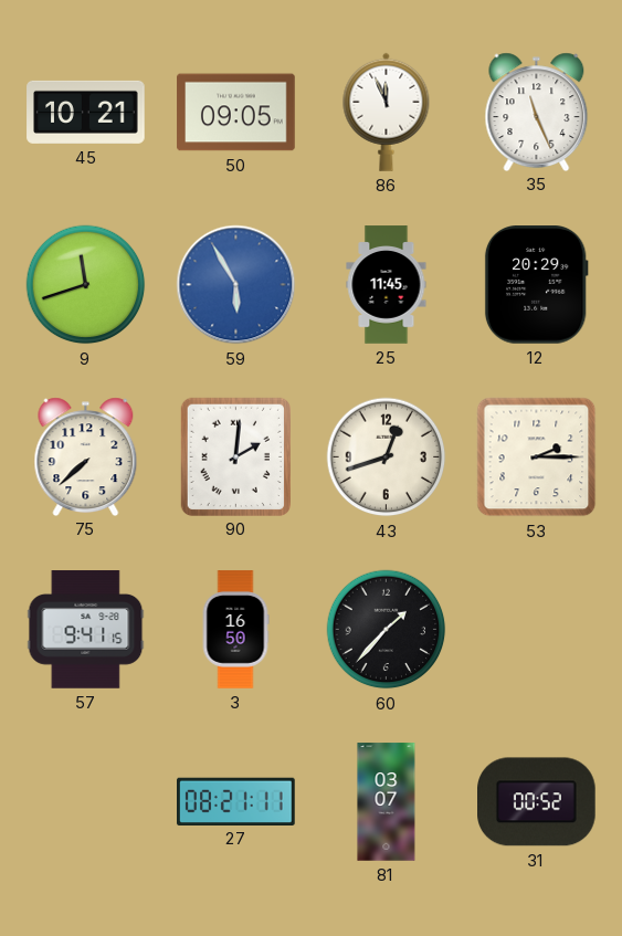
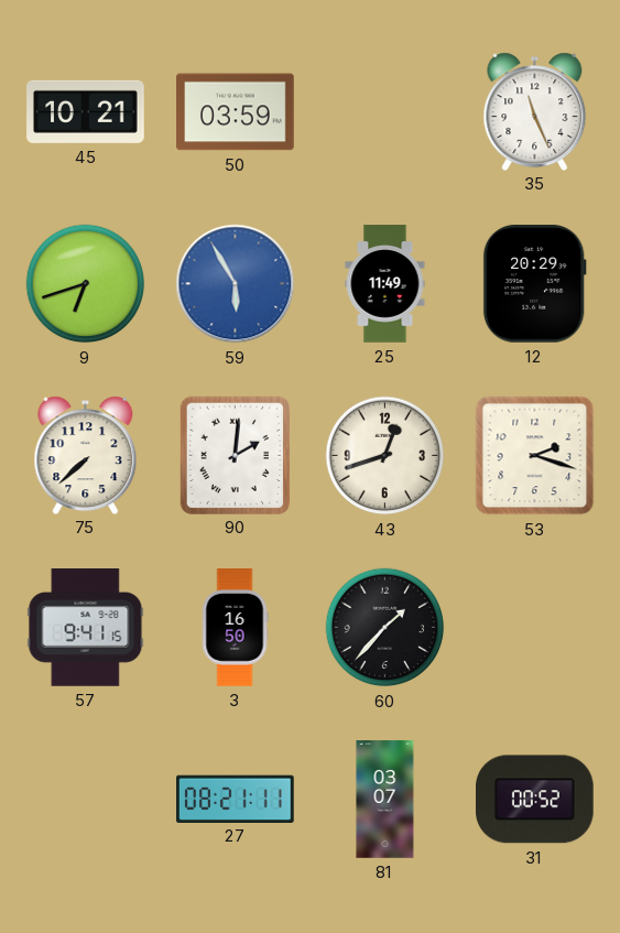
50: 09:05 -> 03:59 (236, 112)
86: 11:56 -> none (387, 112)
9: 11:42 -> 6:42 (86, 284)
25: 11:45 -> 11:49 (385, 284)
53: 2:15 -> 2:18 (535, 456)
